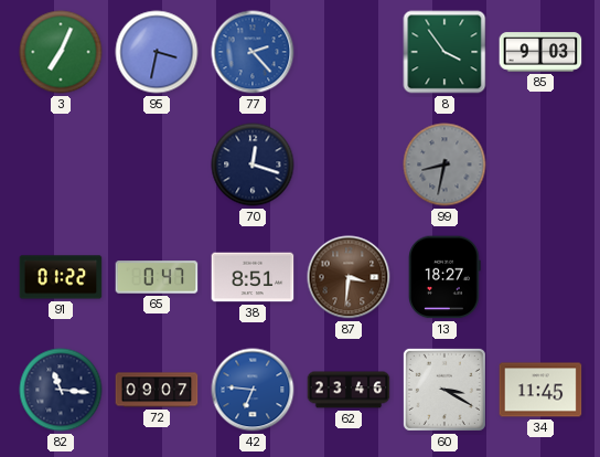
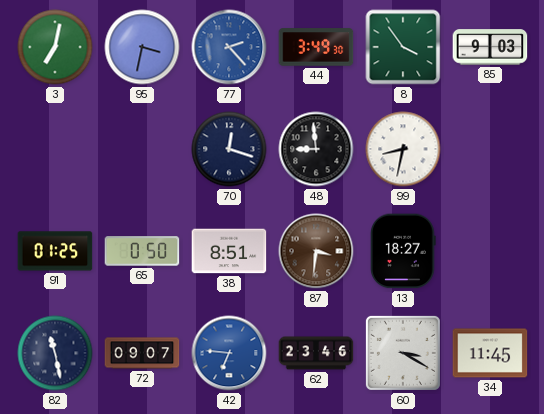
3: 7:04 -> 7:02 (55, 47)
44: none -> 3:49 (316, 47)
48: none -> 8:59 (316, 149)
99 dial: grey -> white (403, 149)
91: 01:22 -> 01:25 (55, 251)
65: 0:47 -> 0:50 (142, 251)
82: 11:16 -> 11:28 (55, 353)
